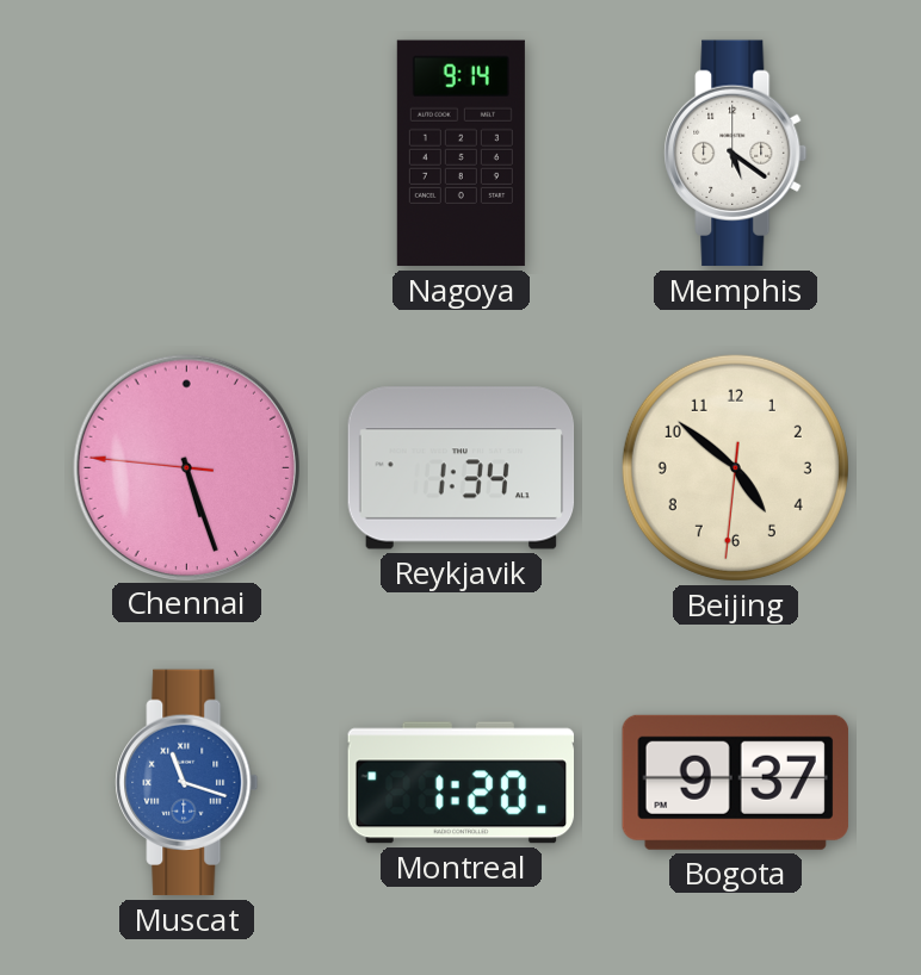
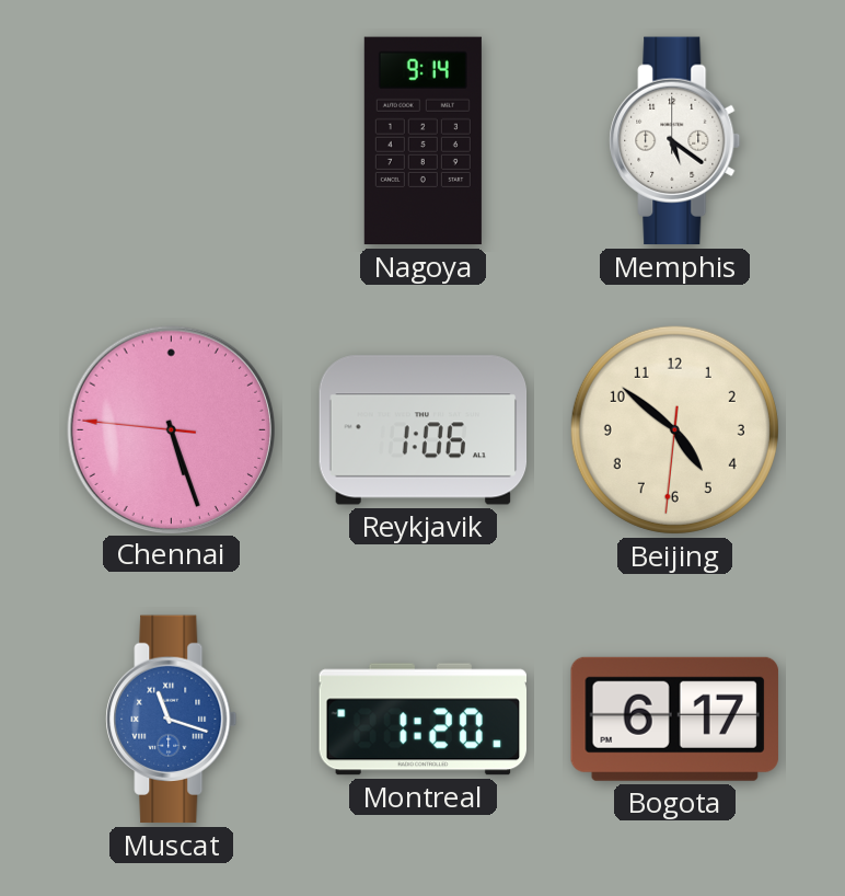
Reykjavik: 1:34 -> 1:06 (424, 430)
Bogota: 9:37 -> 6:17 (674, 719)
